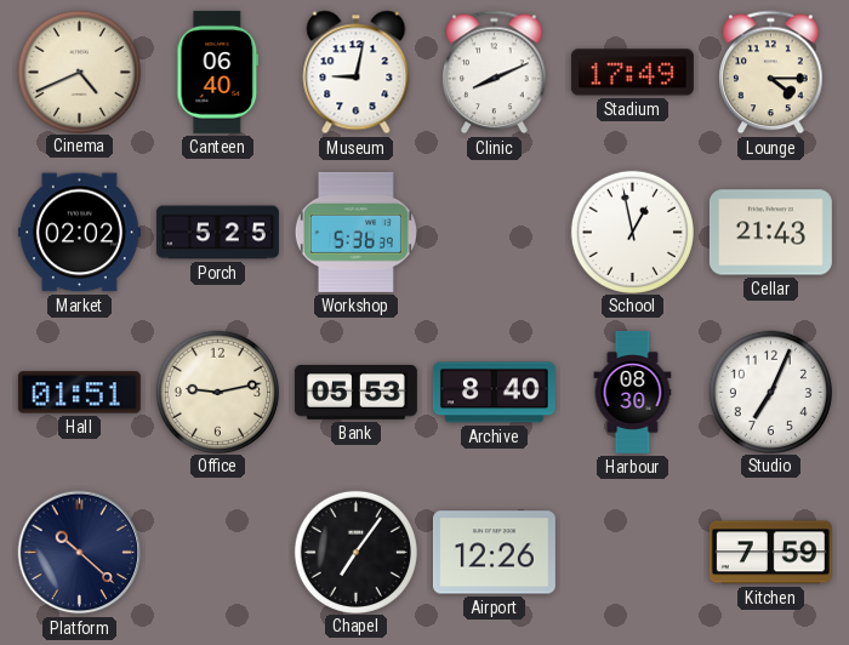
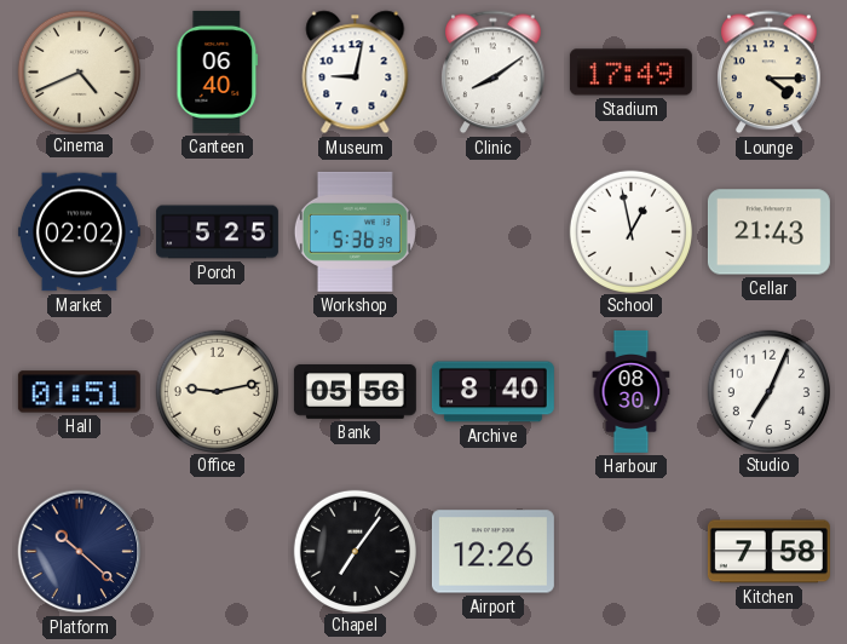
Clinic: 8:11 -> 8:09 (494, 73)
Bank: 05:53 -> 05:56 (355, 391)
Kitchen: 7:59 -> 7:58 (768, 552)
